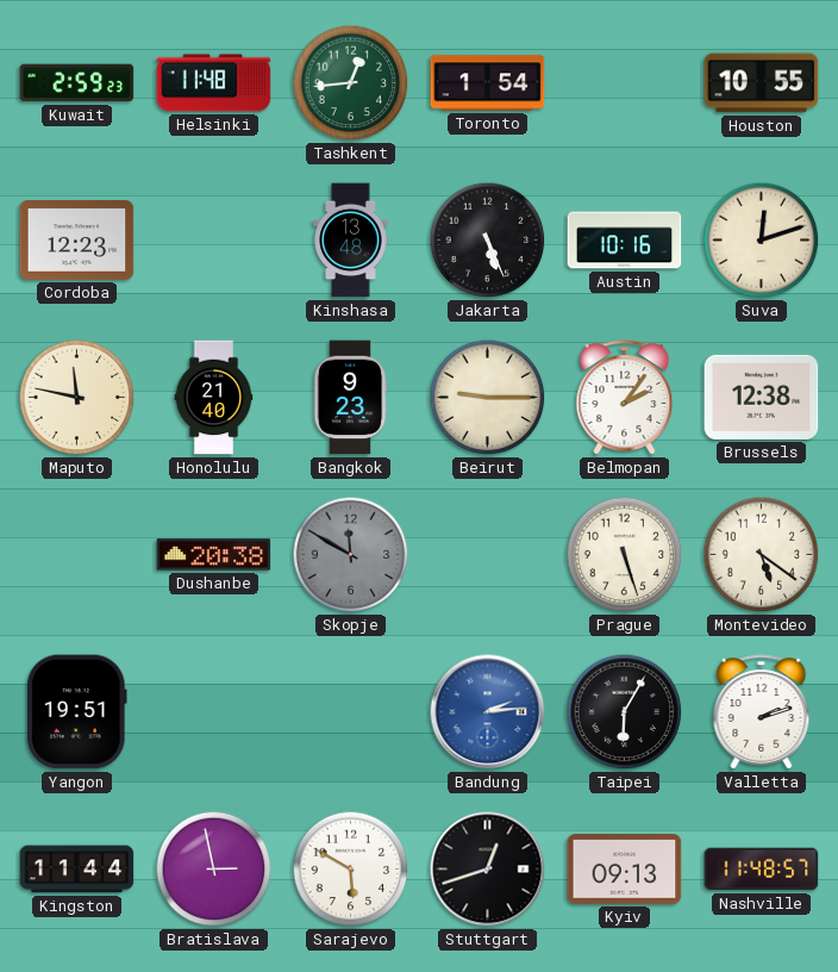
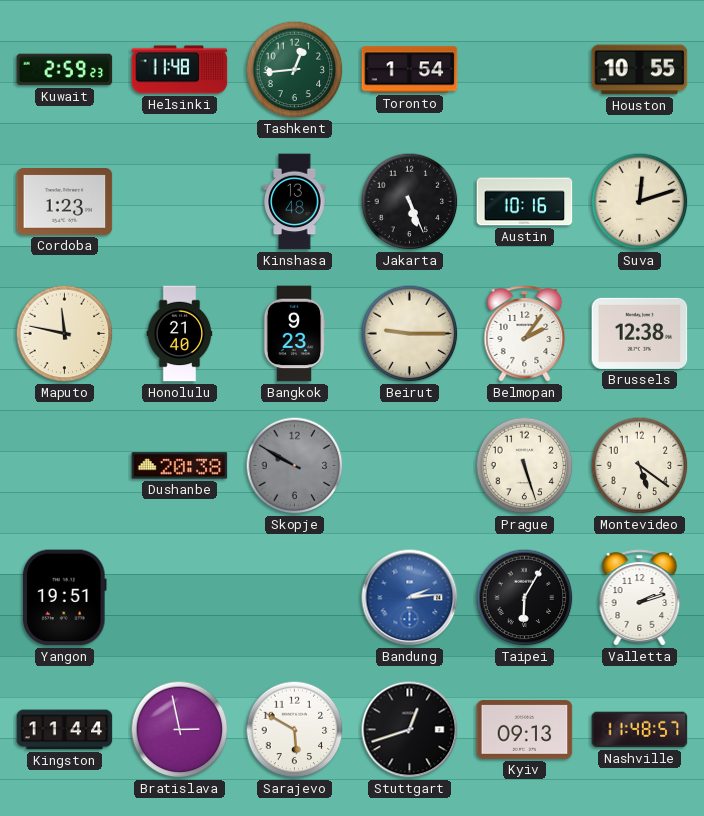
Cordoba: 12:23 -> 1:23 (65, 202)
Skopje: 11:50 -> 9:50 (295, 466)
